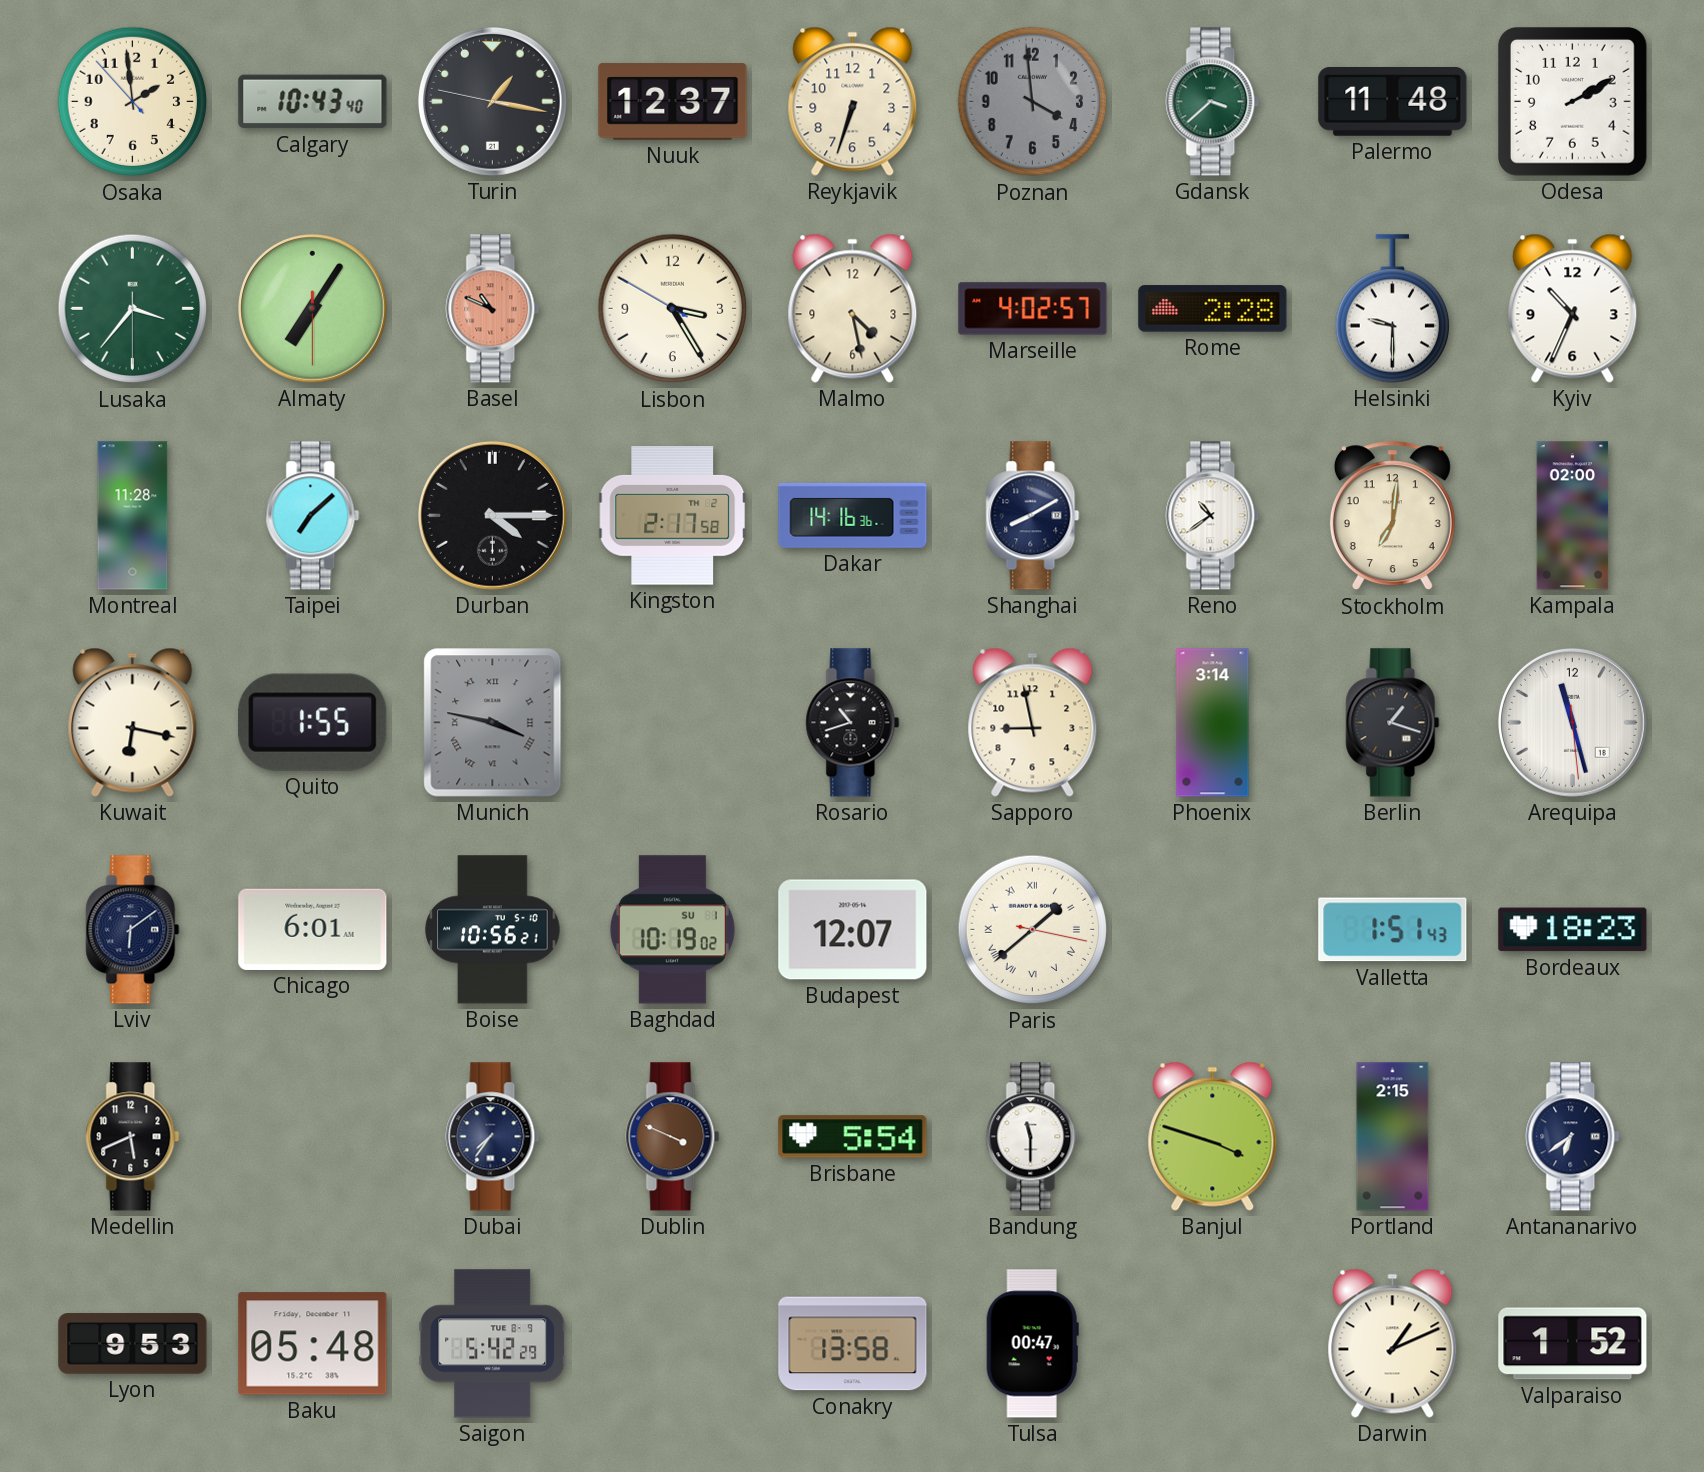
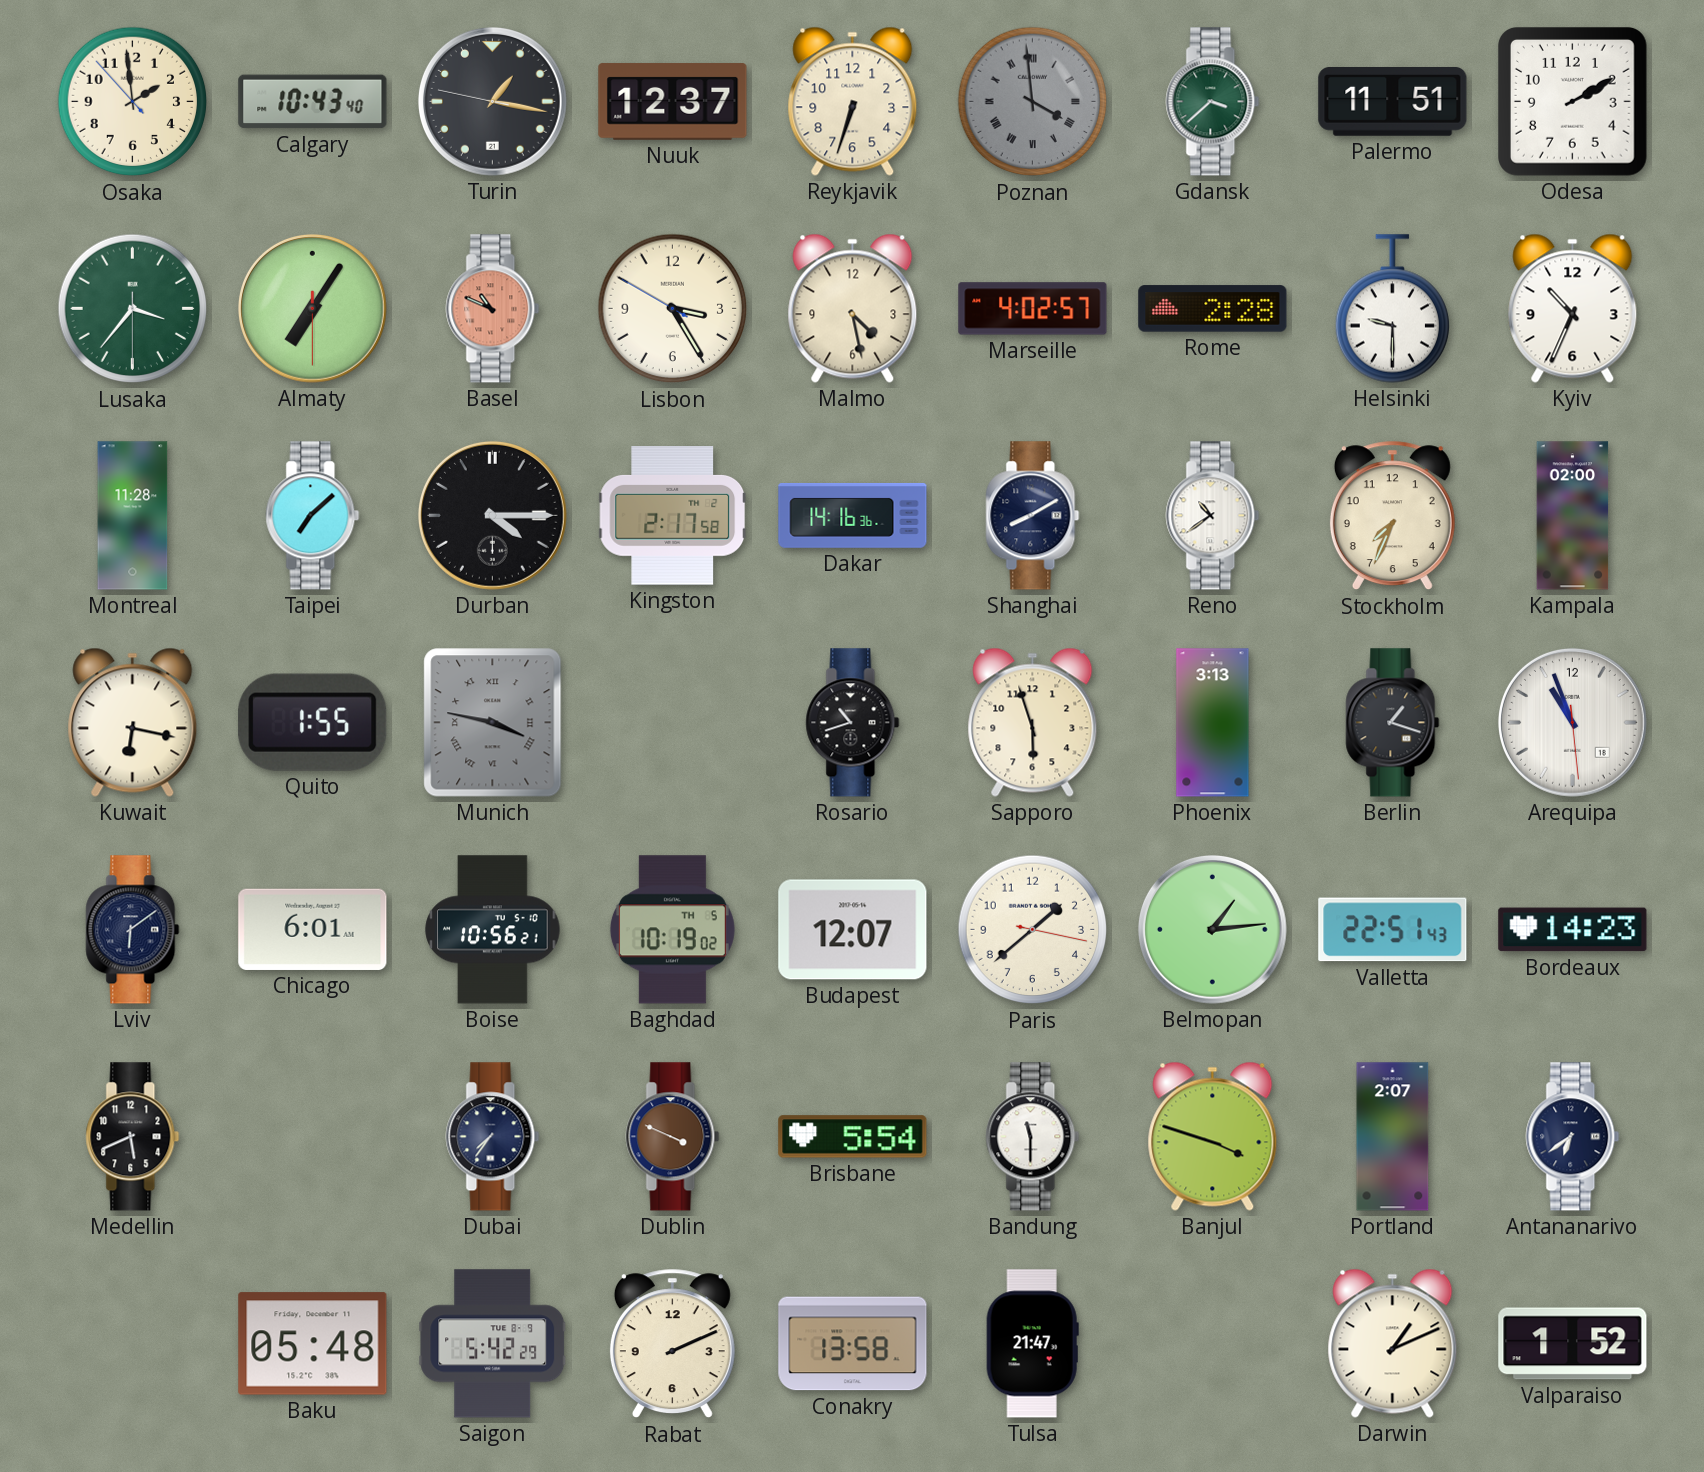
Poznan numerals: Arabic -> Roman (1033, 102)
Palermo: 11:48 -> 11:51 (1393, 102)
Stockholm: 7:01 -> 7:34 (1392, 516)
Sapporo: 8:58 -> 5:57 (1033, 722)
Phoenix: 3:14 -> 3:13 (1213, 723)
Arequipa: 11:27 -> 10:56 (1572, 722)
Baghdad date: SU 1 -> TH 5 (672, 930)
Paris numerals: Roman -> Arabic (1033, 930)
Belmopan: none -> 1:14 (1212, 929)
Valletta: 1:51 -> 22:51 (1393, 930)
Bordeaux: 18:23 -> 14:23 (1573, 930)
Portland: 2:15 -> 2:07 (1393, 1137)
Lyon: 9:53 -> none (133, 1344)
Rabat: none -> 2:11 (672, 1344)
Tulsa: 00:47 -> 21:47 (1032, 1344)
